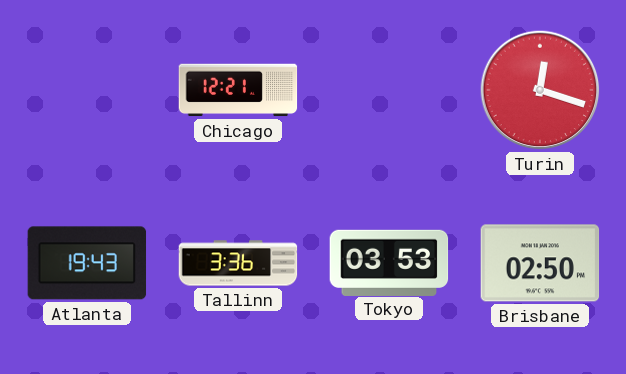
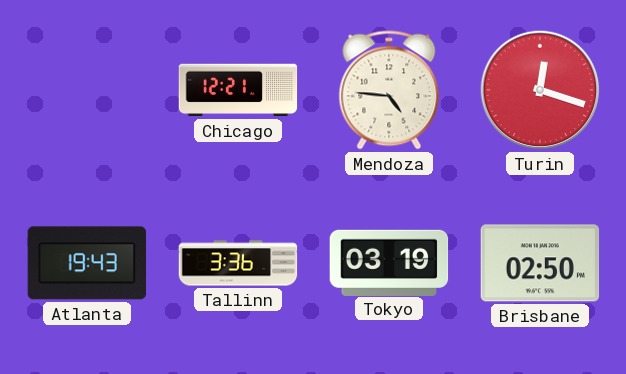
Mendoza: none -> 4:46 (389, 90)
Tokyo: 03:53 -> 03:19 (389, 262)
